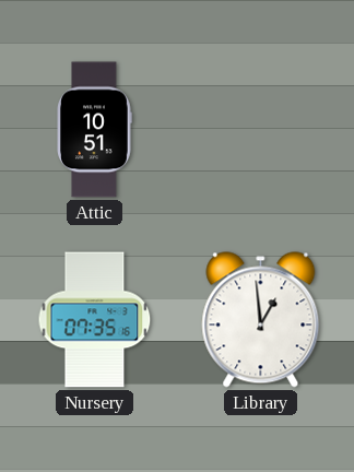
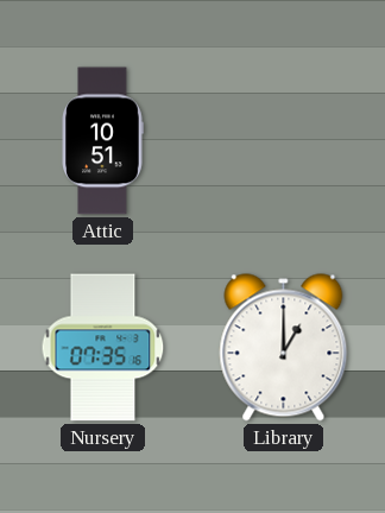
Library: 12:59 -> 1:00 (284, 348)
